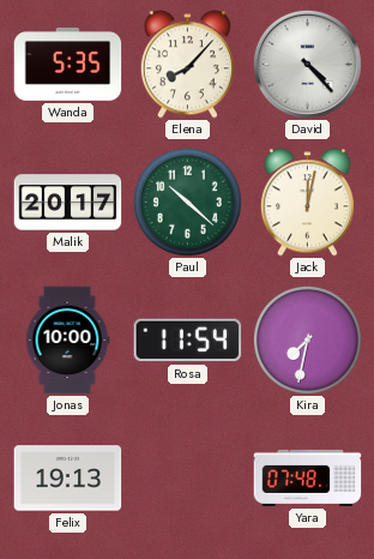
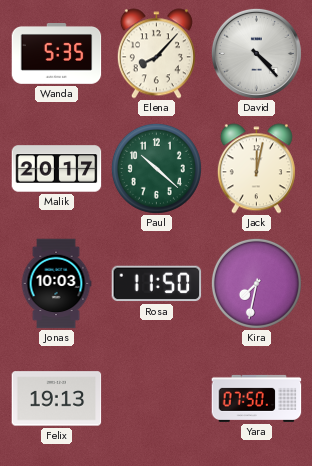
Jonas: 10:00 -> 10:03 (56, 284)
Rosa: 11:54 -> 11:50 (157, 284)
Yara: 07:48 -> 07:50 (257, 398)
